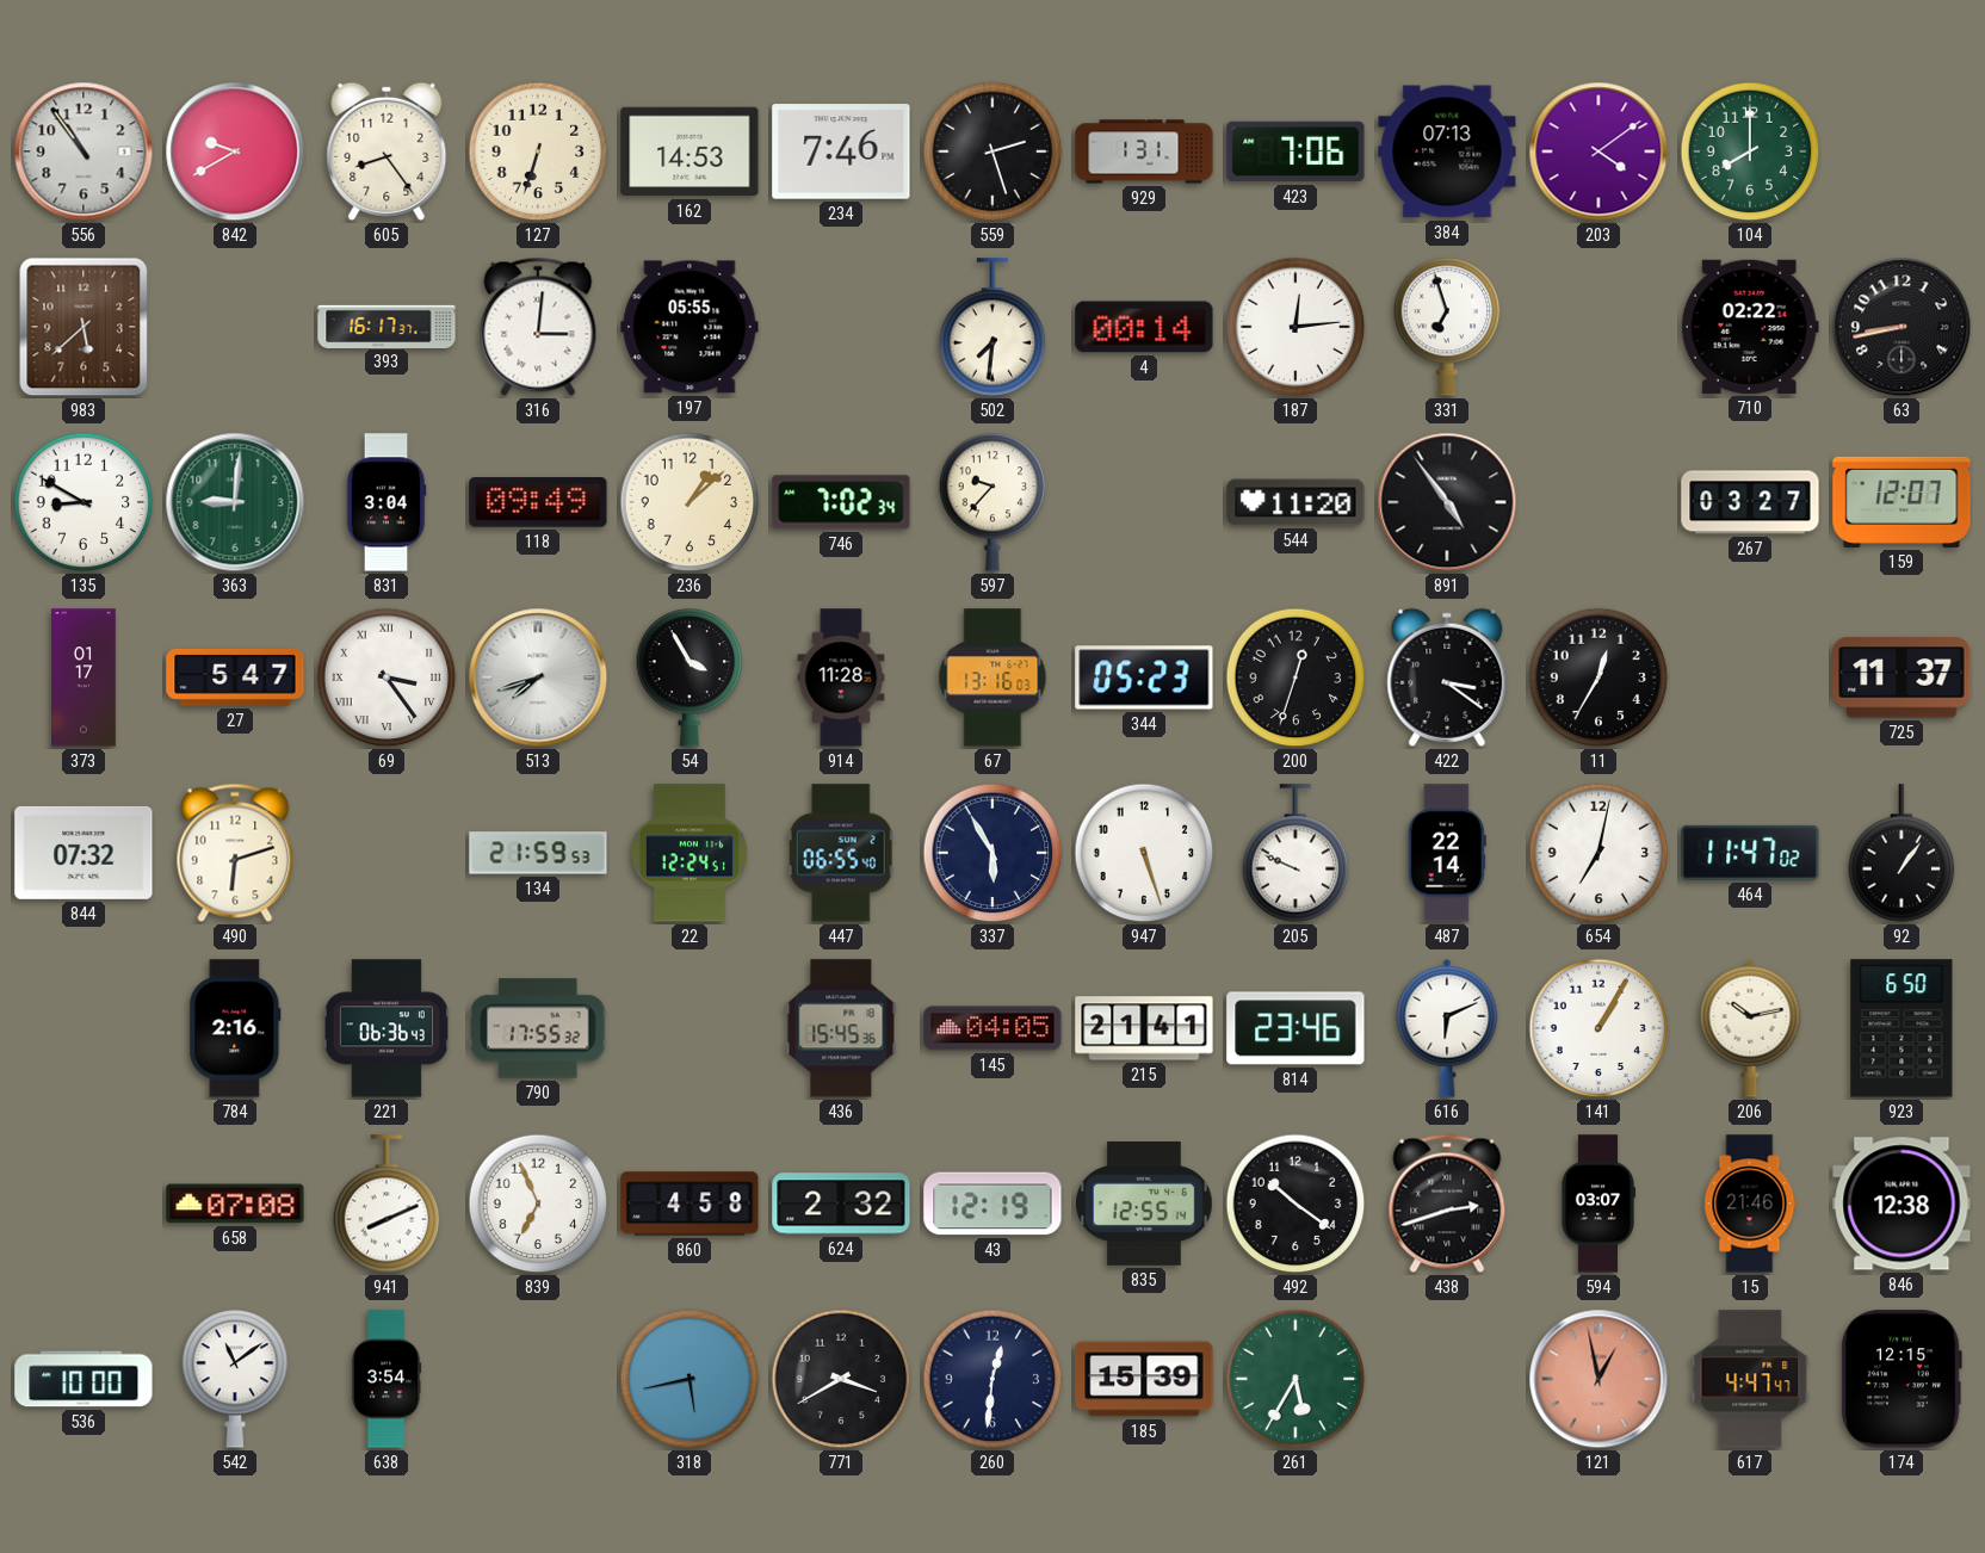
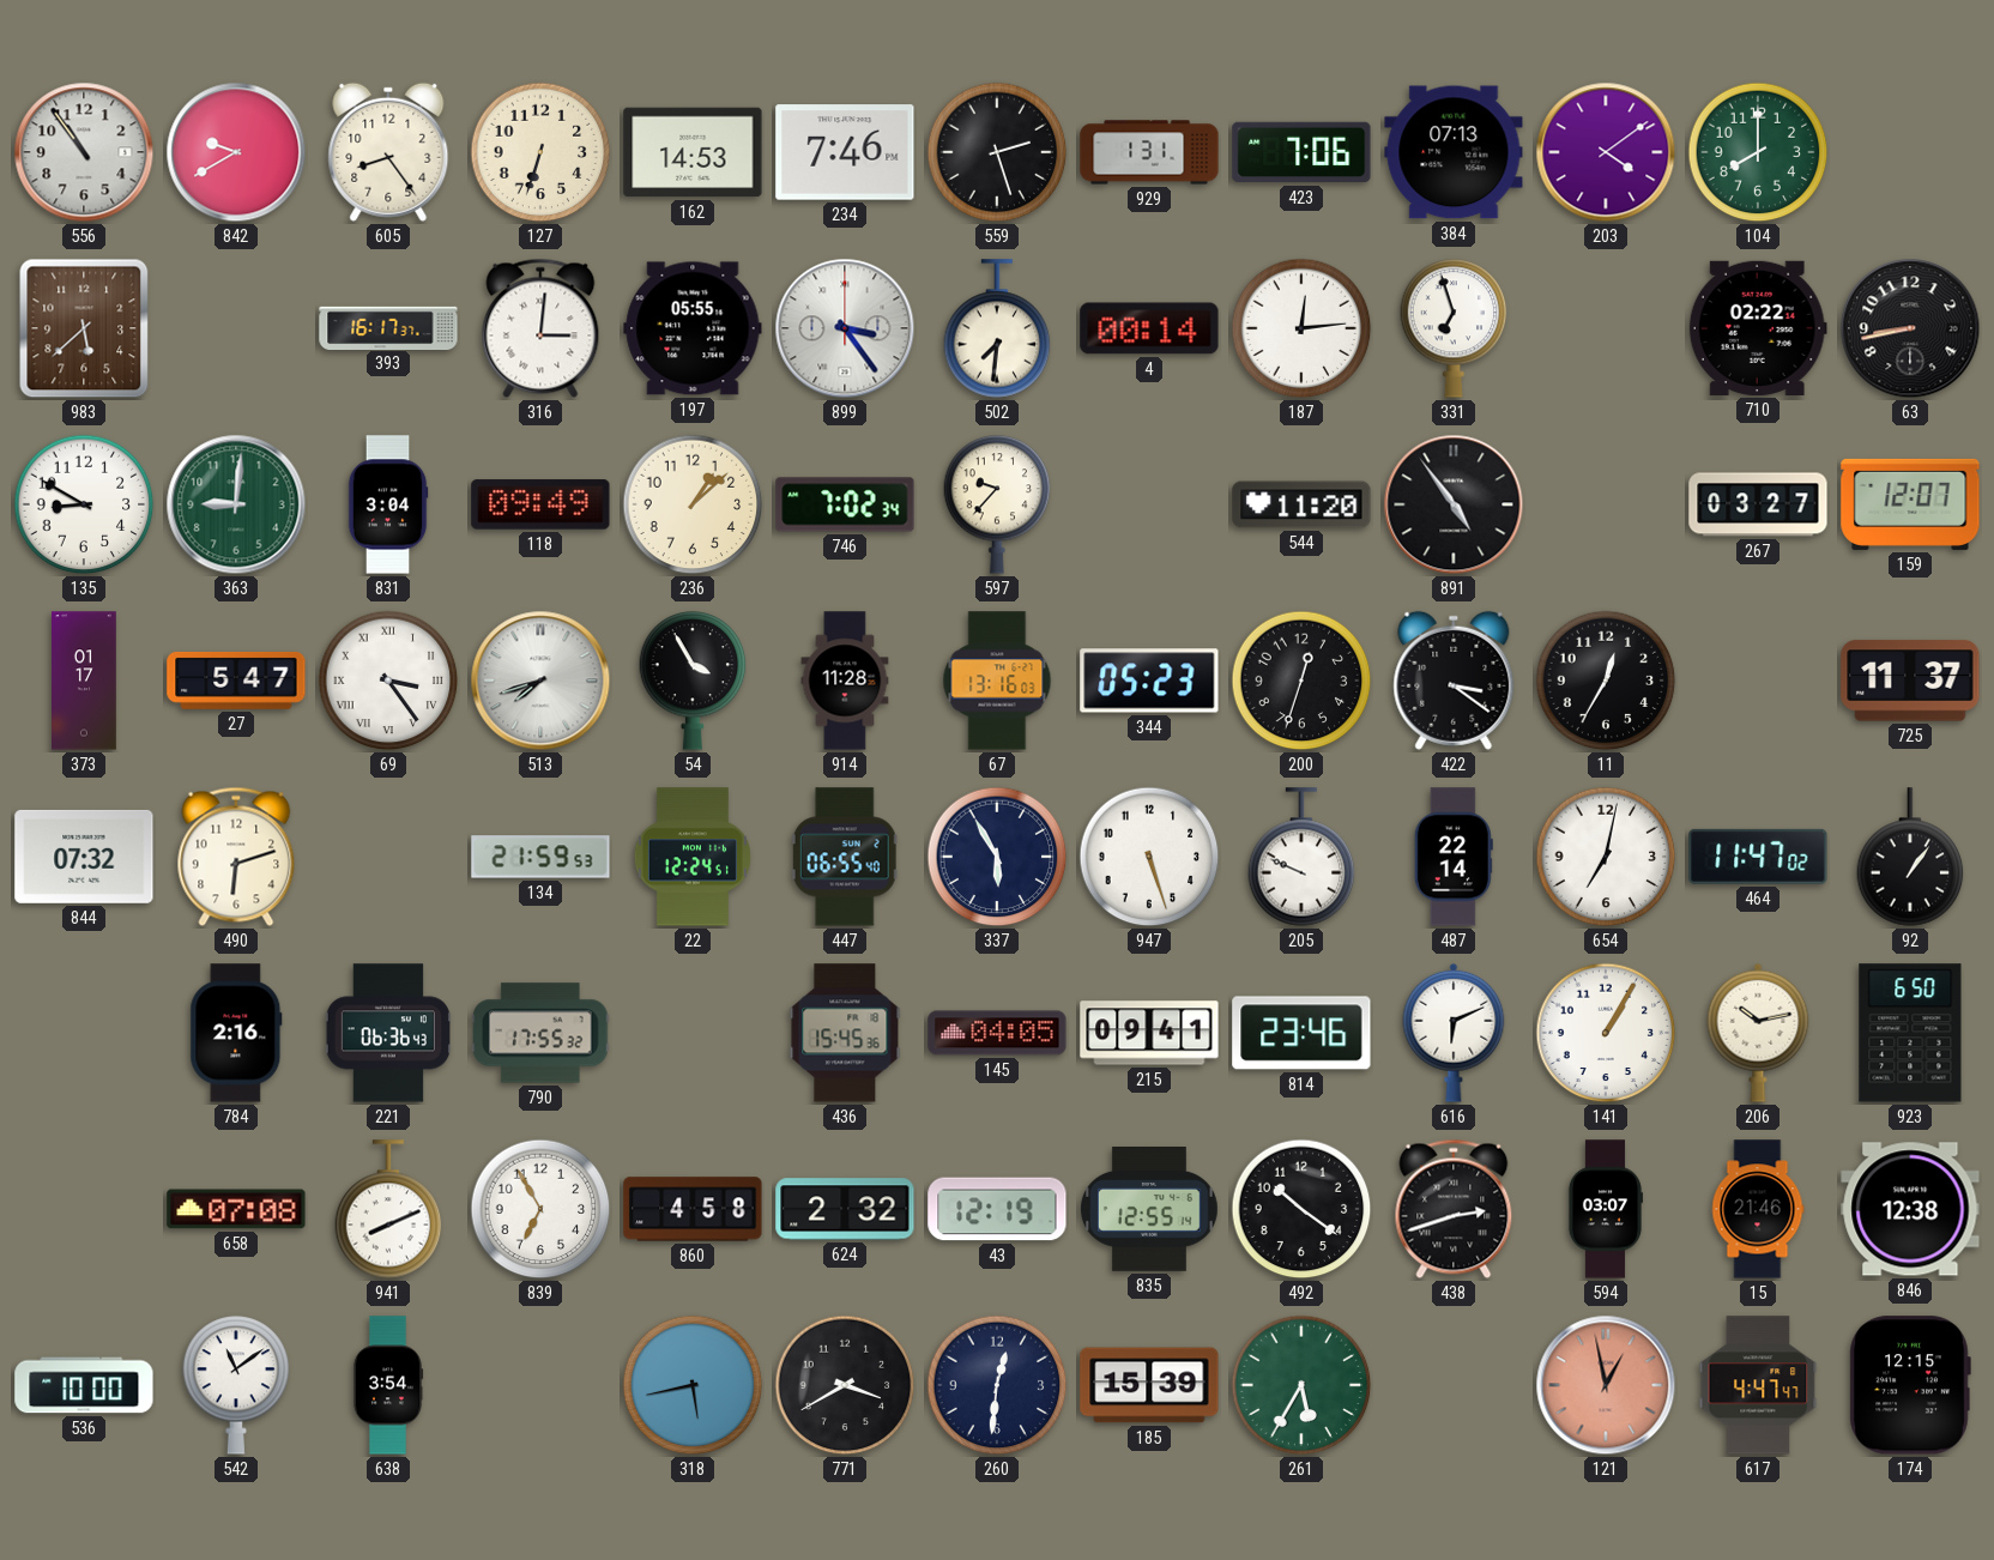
899: none -> 3:24 (845, 328)
215: 21:41 -> 09:41 (1149, 1033)
839: 6:56 -> 6:55 (540, 1209)
